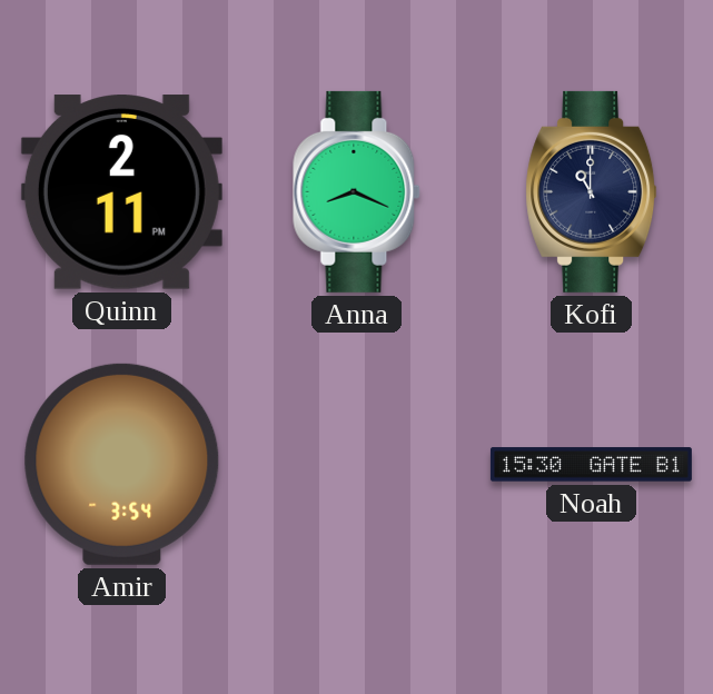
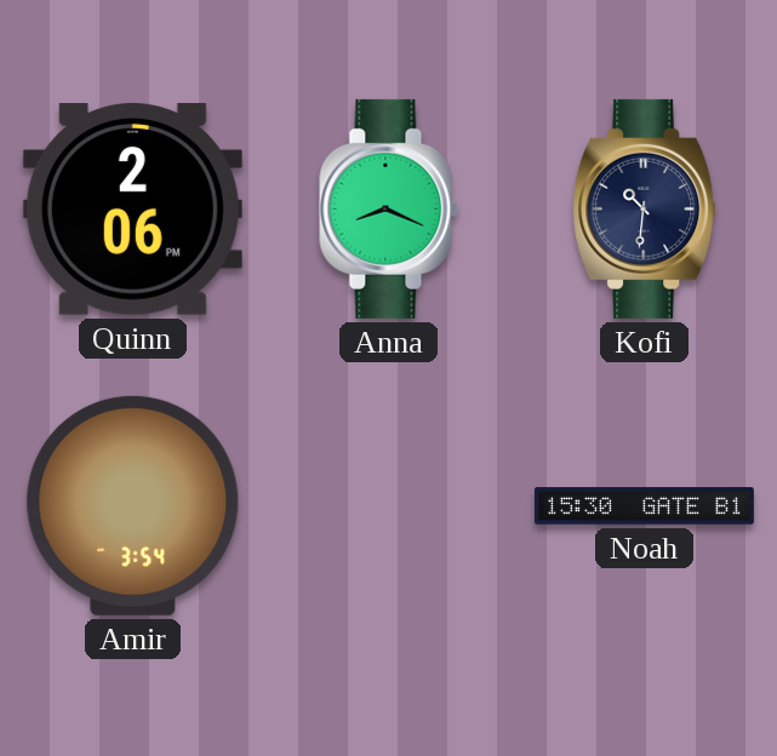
Quinn: 2:11 -> 2:06 (132, 210)
Kofi: 11:00 -> 10:31 (645, 208)
